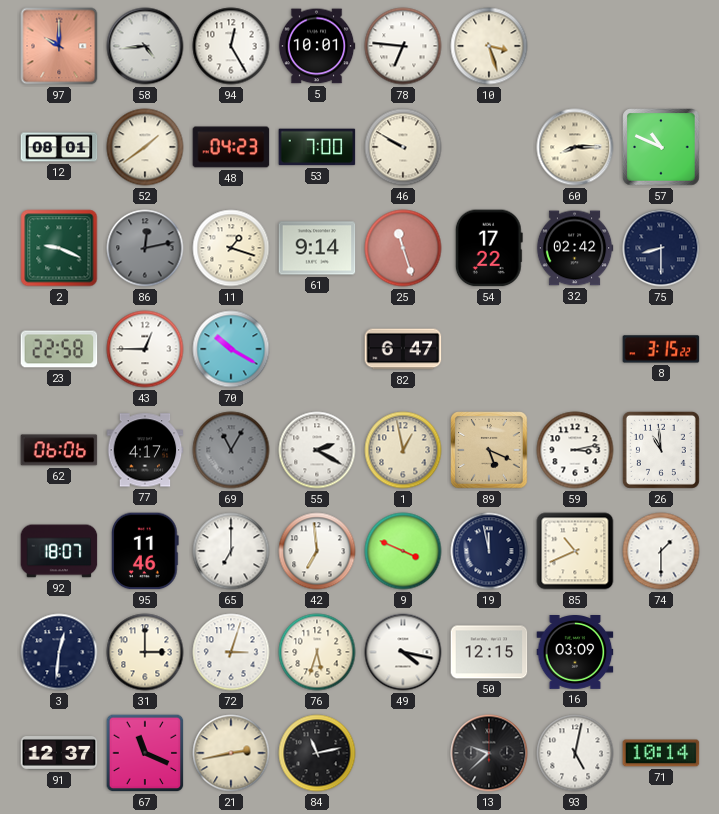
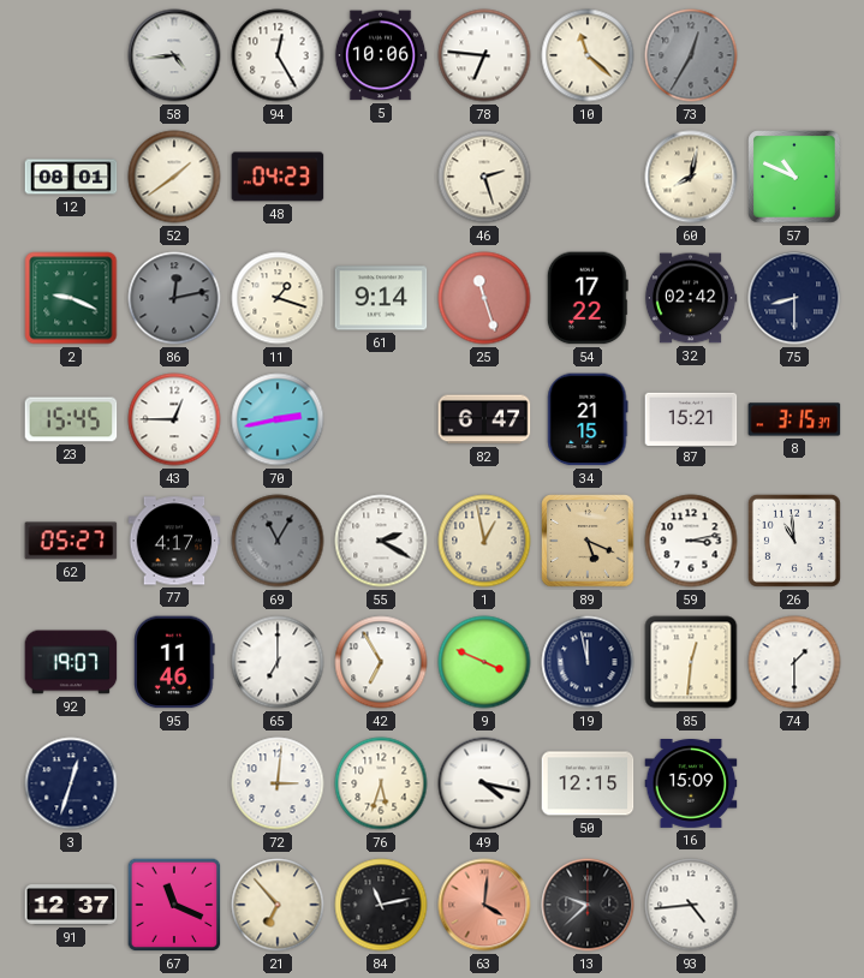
97: 10:00 -> none (59, 46)
5: 10:01 -> 10:06 (381, 55)
10: 3:27 -> 11:22 (588, 55)
73: none -> 12:35 (691, 55)
53: 7:00 -> none (317, 147)
46: 9:50 -> 2:27 (484, 177)
60: 8:15 -> 8:02 (691, 177)
23: 22:58 -> 15:45 (71, 419)
70: 10:20 -> 2:43 (278, 419)
34: none -> 21:15 (588, 419)
87: none -> 15:21 (691, 418)
8: 3:15:22 -> 3:15:37 (794, 419)
62: 06:06 -> 05:27 (71, 541)
92: 18:07 -> 19:07 (71, 662)
42: 6:59 -> 6:55 (381, 662)
85: 10:41 -> 12:31 (691, 662)
3: 12:31 -> 12:33 (71, 783)
31: 3:00 -> none (145, 652)
72: 3:03 -> 3:01 (278, 783)
16: 03:09 -> 15:09 (691, 785)
21: 2:43 -> 6:53 (278, 905)
63: none -> 4:01 (484, 905)
93: 5:02 -> 4:44 (691, 905)
71: 10:14 -> none (661, 753)
